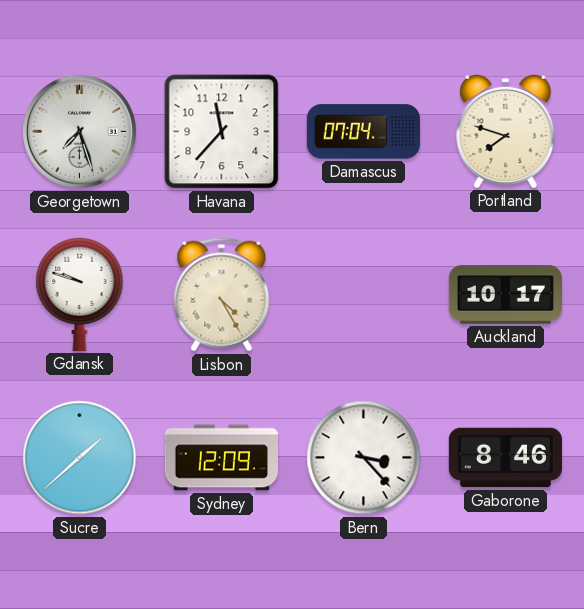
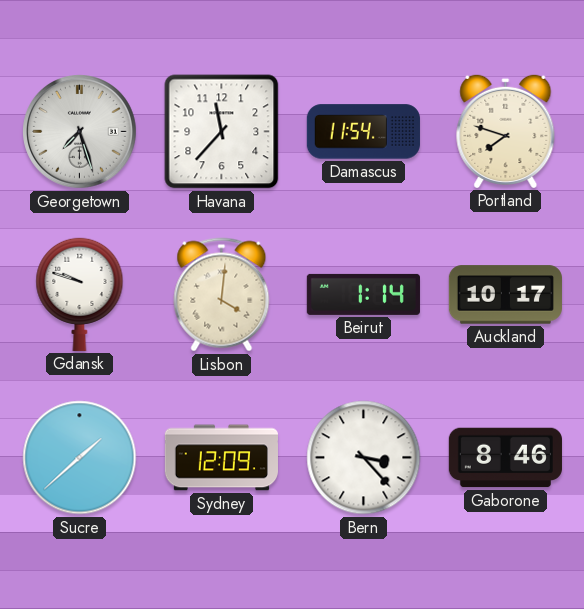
Damascus: 07:04 -> 11:54 (363, 132)
Lisbon: 4:25 -> 4:01 (222, 295)
Beirut: none -> 1:14 (363, 294)
